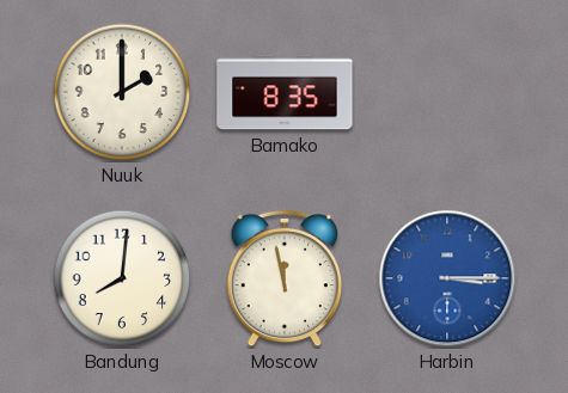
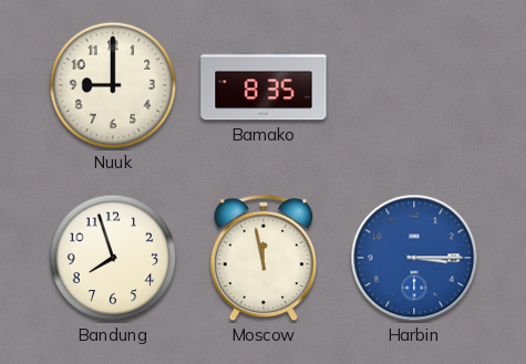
Nuuk: 2:00 -> 9:00 (113, 85)
Bandung: 8:01 -> 7:57 (113, 258)
